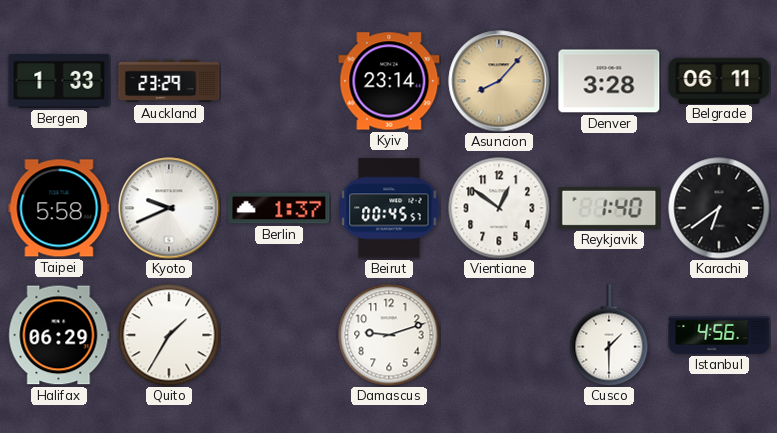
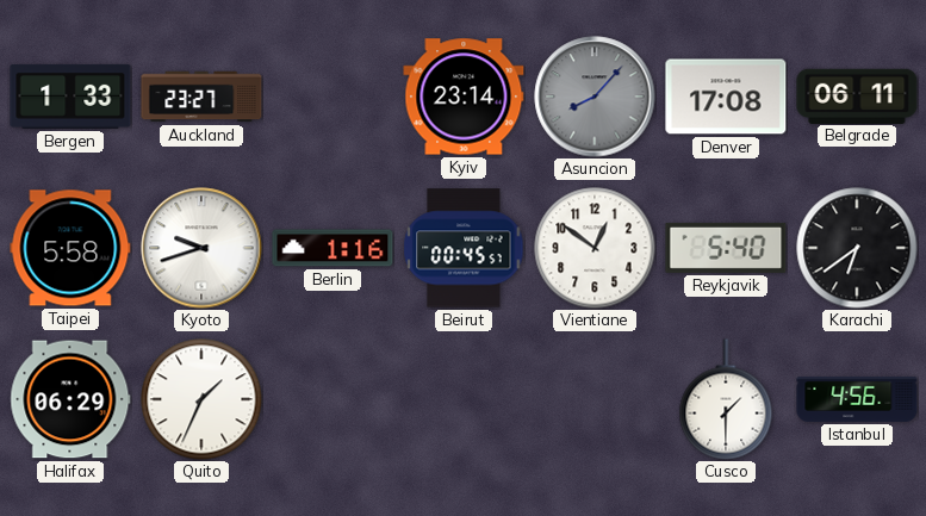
Auckland: 23:29 -> 23:27 (201, 97)
Asuncion dial: champagne -> grey (595, 97)
Denver: 3:28 -> 17:08 (726, 97)
Kyoto: 9:41 -> 9:42 (201, 248)
Berlin: 1:37 -> 1:16 (333, 248)
Reykjavik: 1:40 -> 5:40 (726, 248)
Quito: 1:35 -> 1:34 (201, 399)
Damascus: 9:12 -> none (389, 335)
